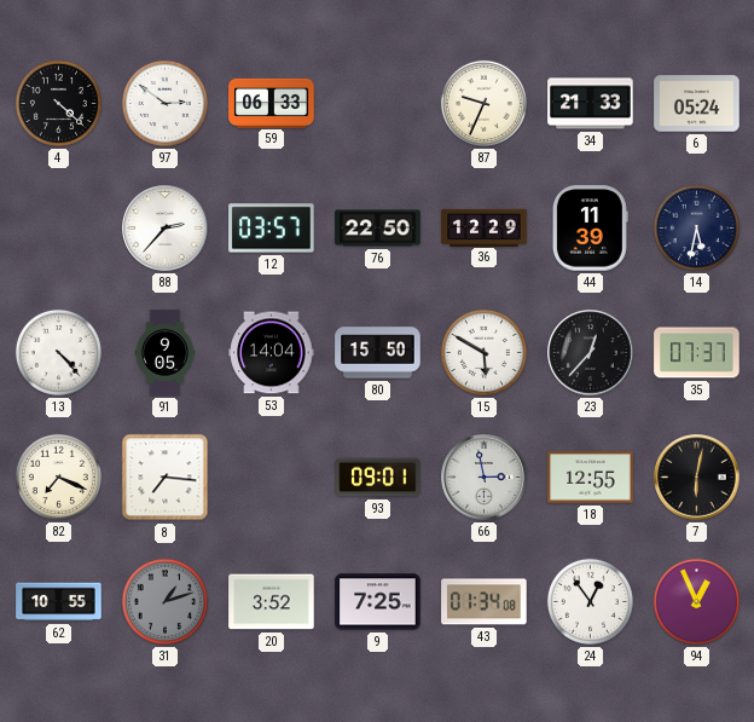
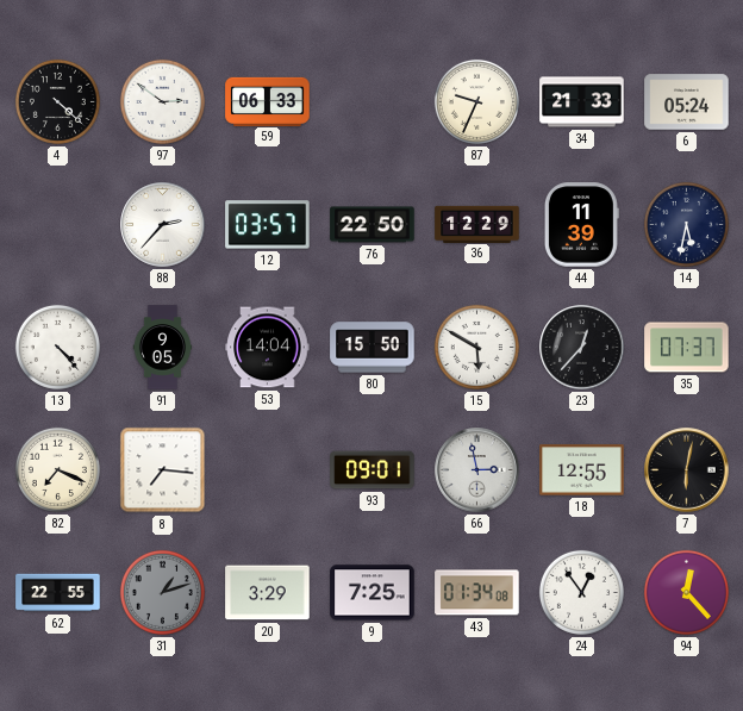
62: 10:55 -> 22:55 (58, 593)
20: 3:52 -> 3:29 (268, 593)
94: 12:56 -> 12:23 (686, 592)
